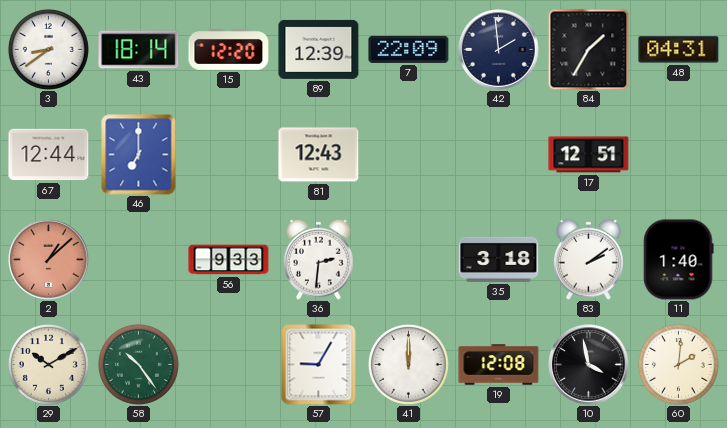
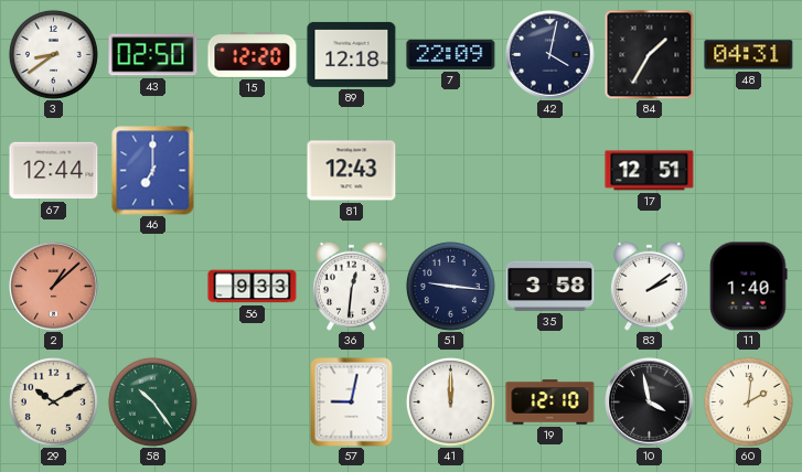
43: 18:14 -> 02:50 (153, 55)
89: 12:39 -> 12:18 (352, 54)
42: 1:59 -> 4:02 (550, 55)
36: 2:31 -> 12:31 (352, 286)
51: none -> 9:16 (450, 286)
35: 3:18 -> 3:58 (550, 286)
57: 9:05 -> 9:02 (352, 403)
19: 12:08 -> 12:10 (550, 403)
